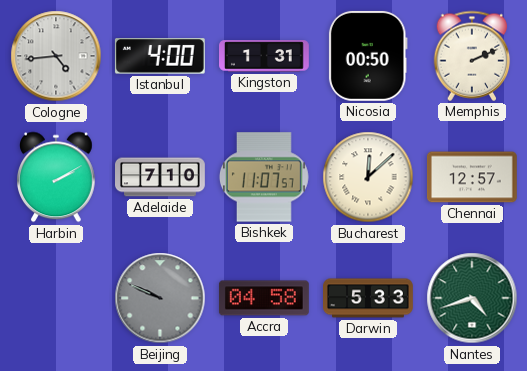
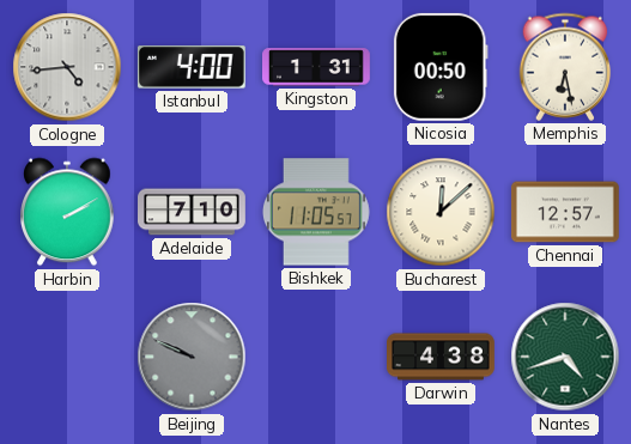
Memphis: 2:11 -> 6:28 (565, 67)
Bishkek: 11:07 -> 11:05 (316, 212)
Accra: 04:58 -> none (264, 298)
Darwin: 5:33 -> 4:38 (442, 357)
